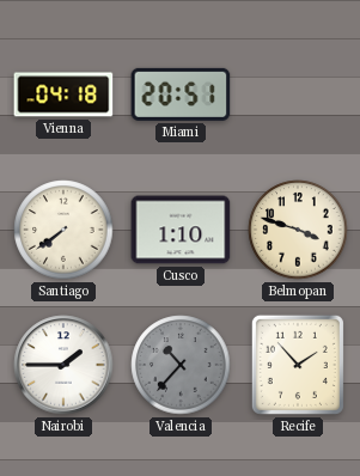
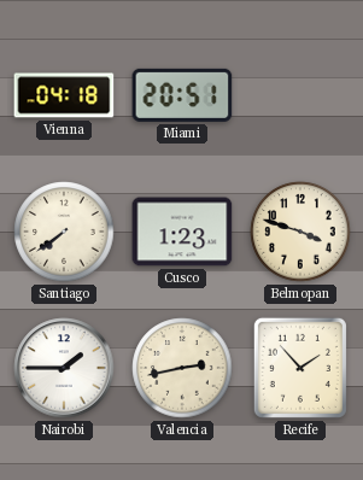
Cusco: 1:10 -> 1:23 (182, 232)
Valencia: 10:37 -> 2:43 (182, 368)
Valencia dial: grey -> cream (182, 368)
